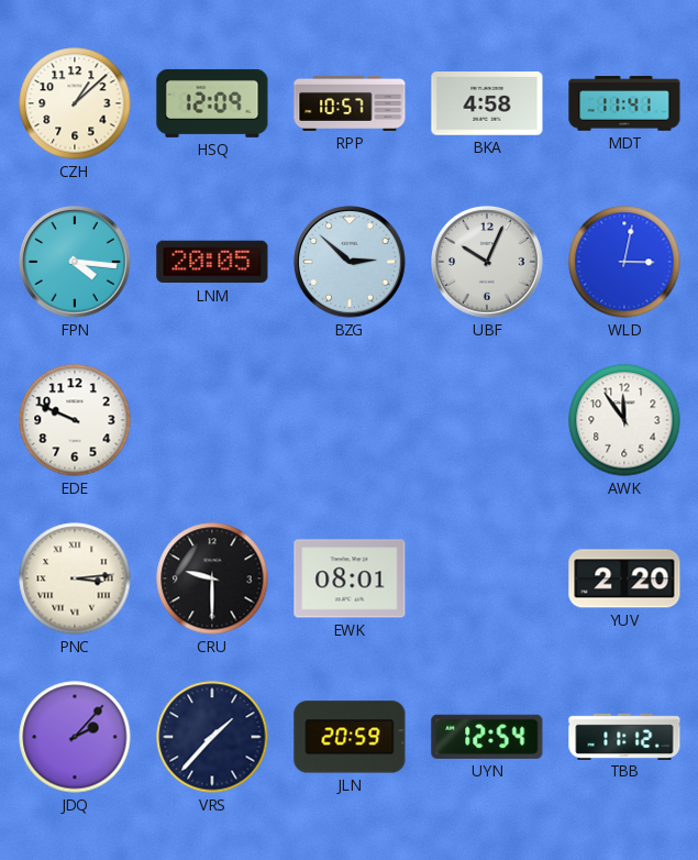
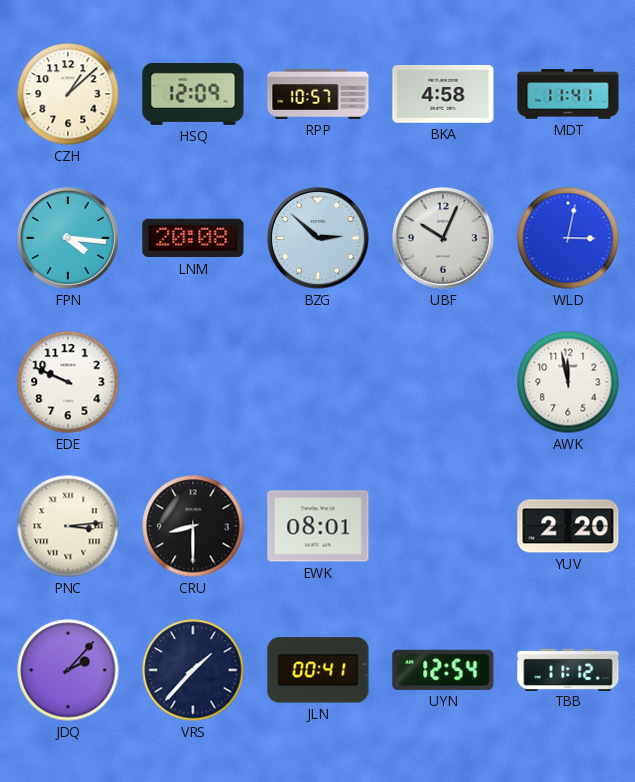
LNM: 20:05 -> 20:08 (193, 238)
AWK: 11:54 -> 11:58 (568, 382)
CRU: 9:30 -> 8:30 (193, 526)
JLN: 20:59 -> 00:41 (318, 670)
